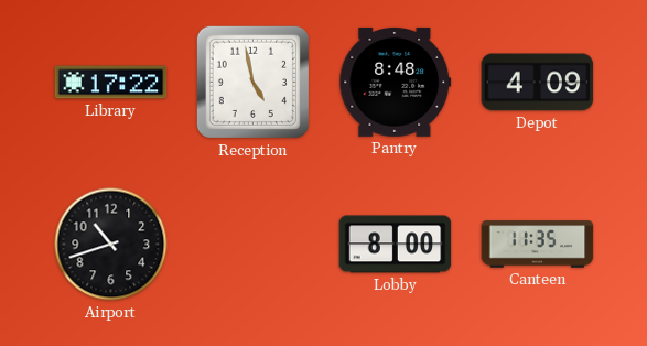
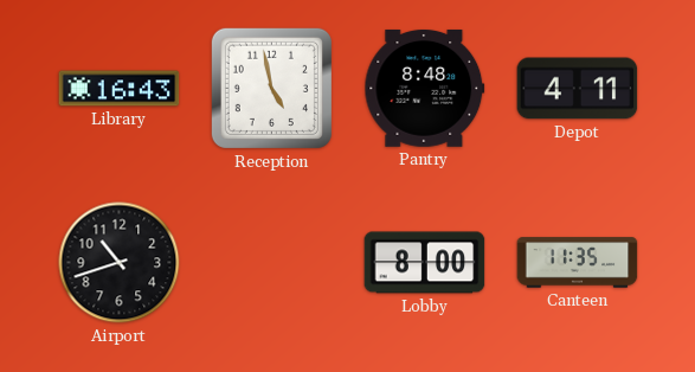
Library: 17:22 -> 16:43 (120, 89)
Depot: 4:09 -> 4:11 (578, 89)
